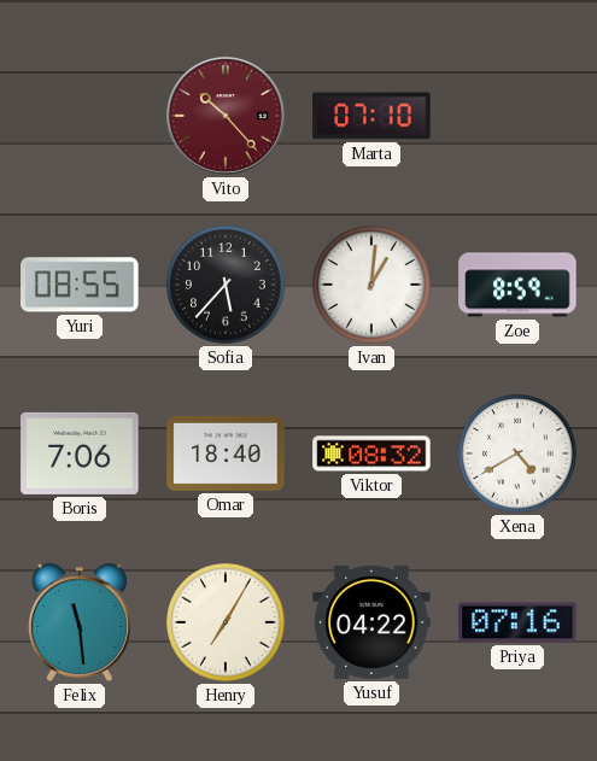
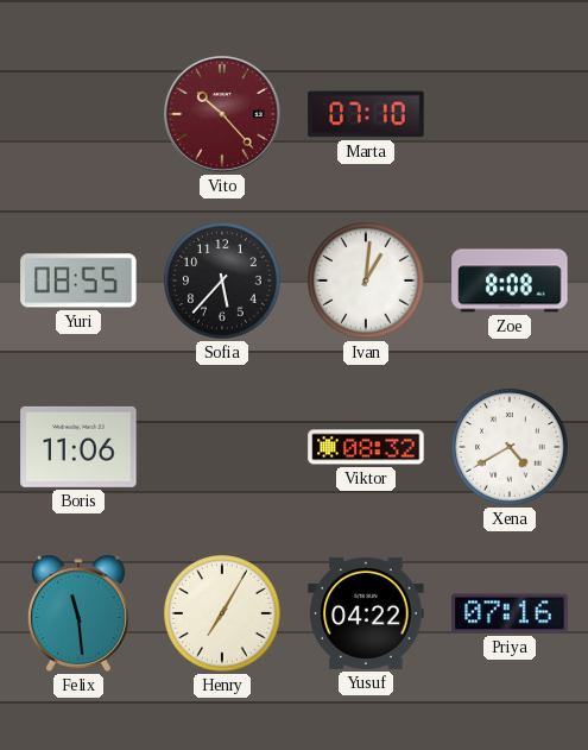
Zoe: 8:59 -> 8:08 (510, 281)
Boris: 7:06 -> 11:06 (78, 447)
Omar: 18:40 -> none (226, 453)
